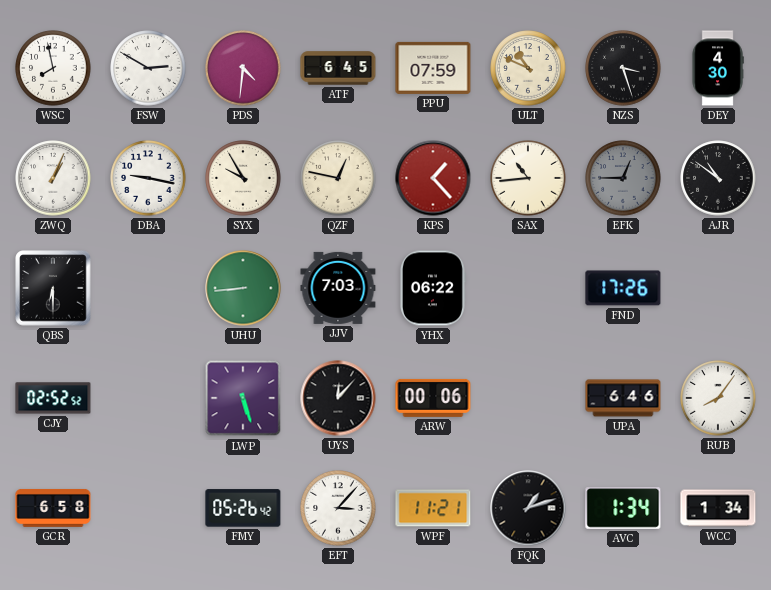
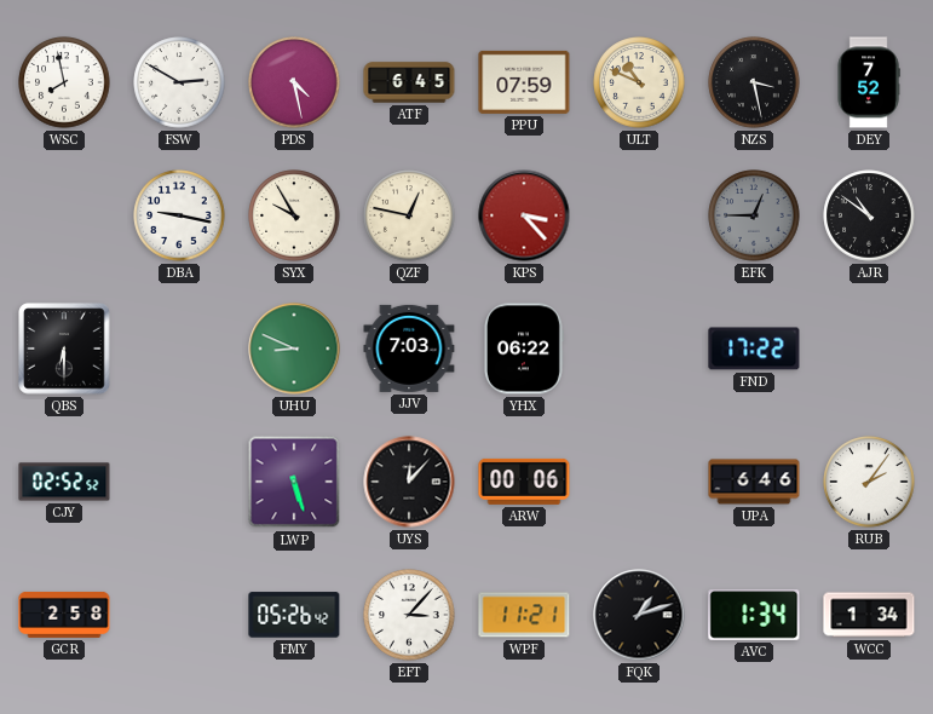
PDS: 4:31 -> 4:28 (294, 82)
NZS: 3:27 -> 3:28 (754, 82)
DEY: 4:30 -> 7:52 (869, 82)
ZWQ: 1:04 -> none (53, 178)
KPS: 1:23 -> 3:23 (524, 215)
SAX: 10:44 -> none (528, 178)
UHU: 8:44 -> 8:49 (294, 349)
FND: 17:26 -> 17:22 (754, 349)
RUB: 8:06 -> 2:06 (869, 482)
GCR: 6:58 -> 2:58 (64, 615)
